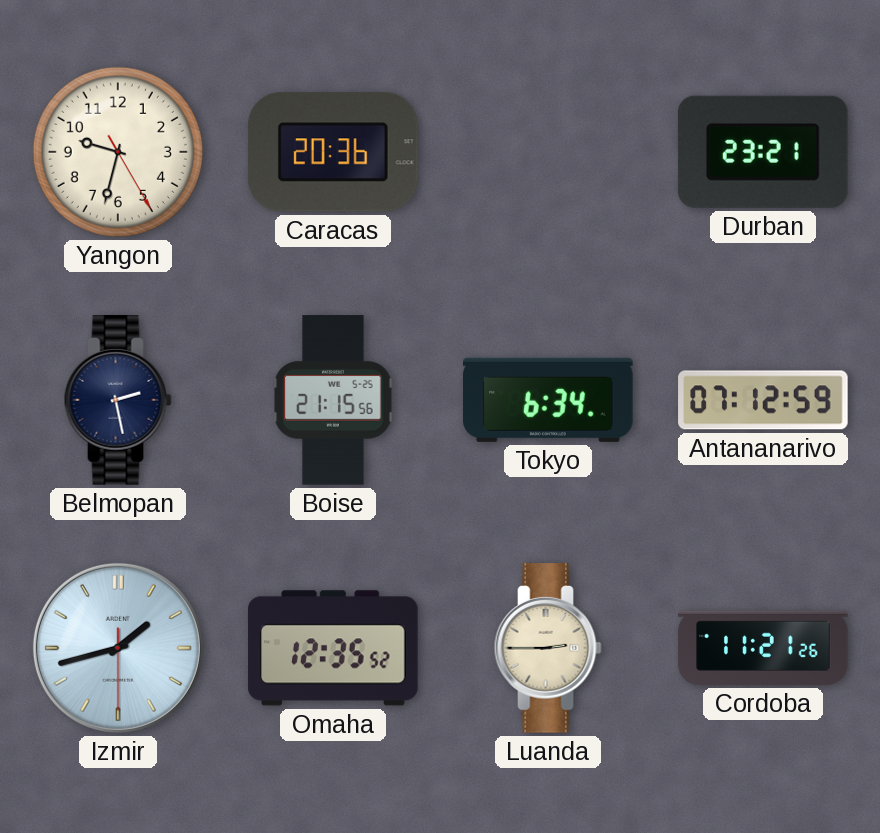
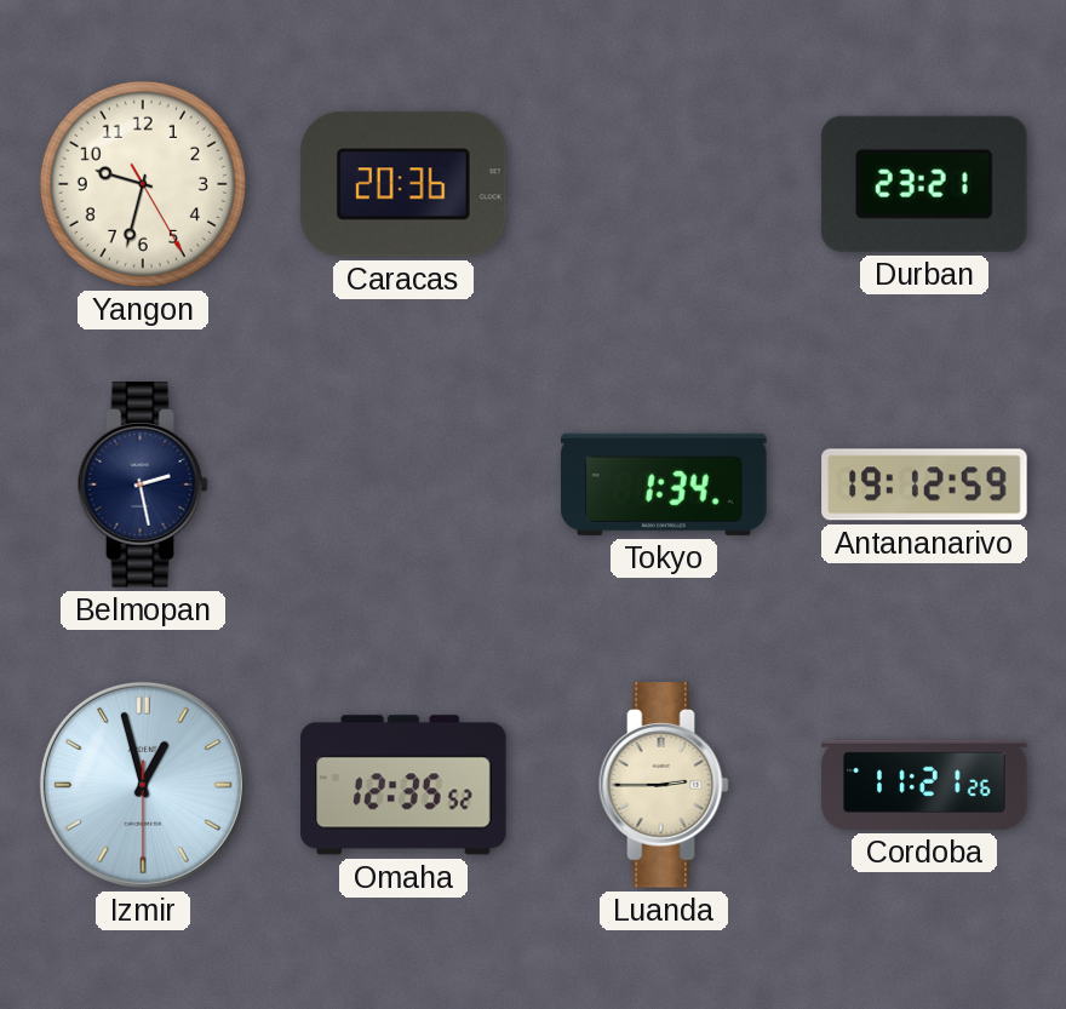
Boise: 21:15 -> none (333, 400)
Tokyo: 6:34 -> 1:34 (664, 485)
Antananarivo: 07:12 -> 19:12 (924, 485)
Izmir: 1:42 -> 12:57 (143, 785)
